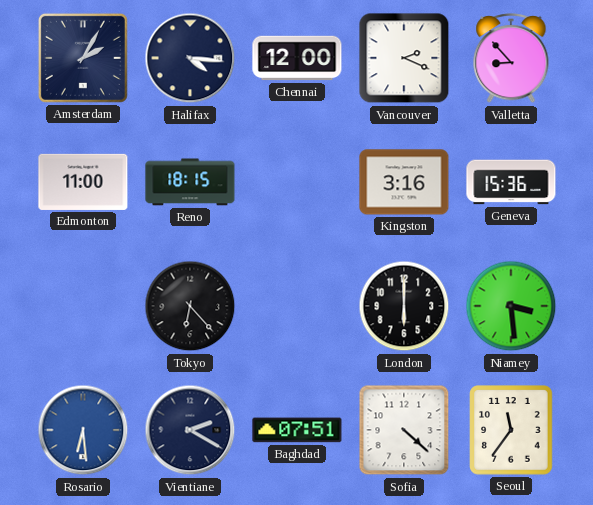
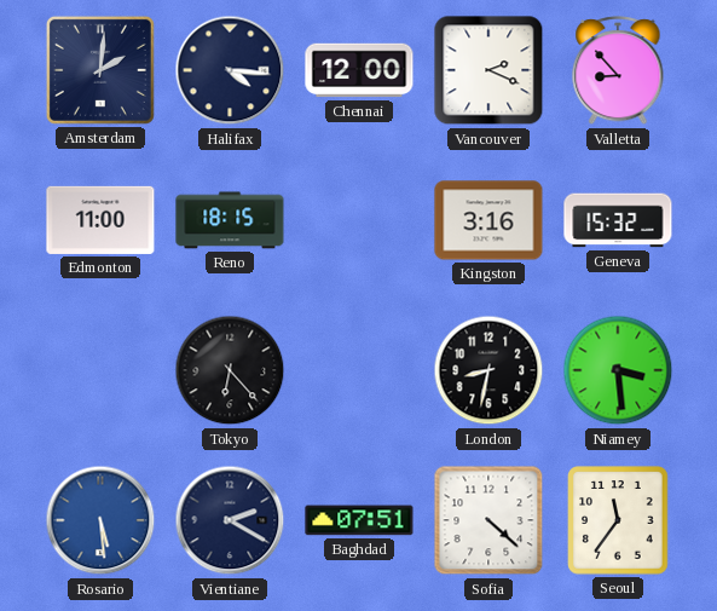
Amsterdam: 2:05 -> 2:01 (100, 70)
Geneva: 15:36 -> 15:32 (618, 220)
London: 6:00 -> 8:32 (488, 370)
Rosario: 6:29 -> 5:29 (100, 520)
